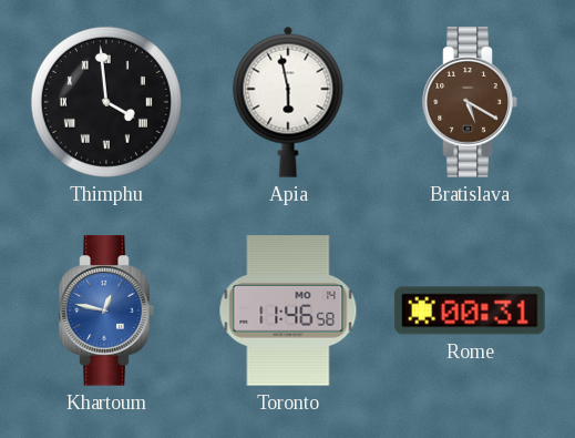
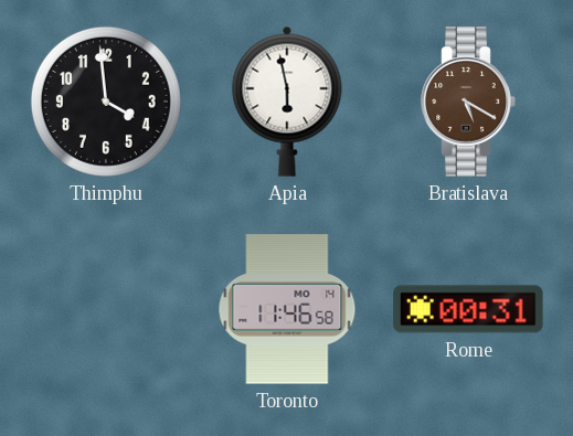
Thimphu numerals: Roman -> Arabic (106, 102)
Khartoum: 12:47 -> none (106, 310)
